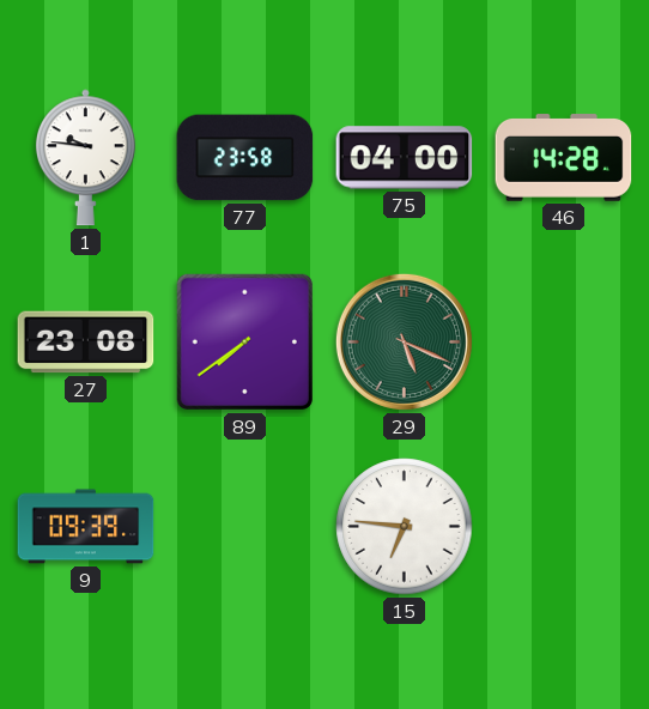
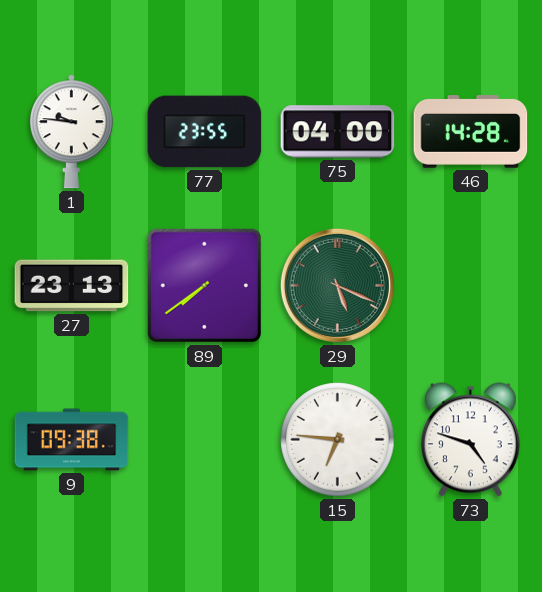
77: 23:58 -> 23:55 (205, 132)
27: 23:08 -> 23:13 (72, 286)
9: 09:39 -> 09:38 (72, 440)
73: none -> 4:48 (471, 440)
